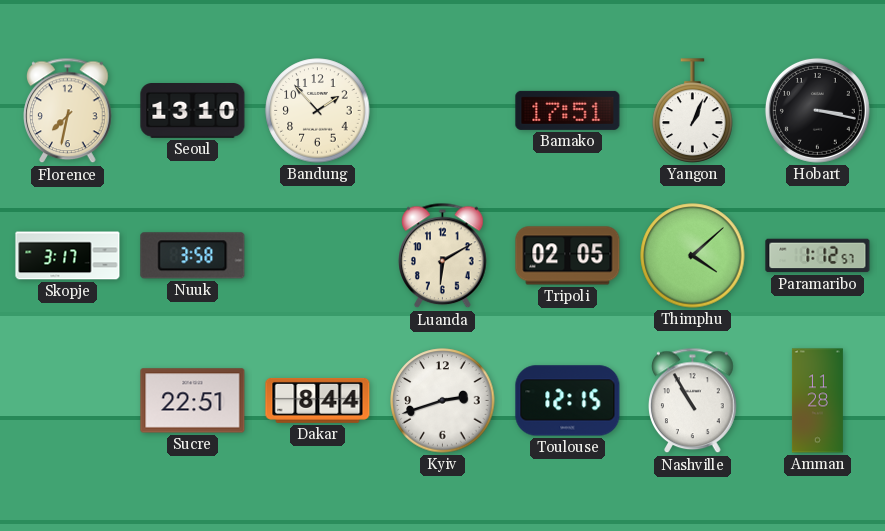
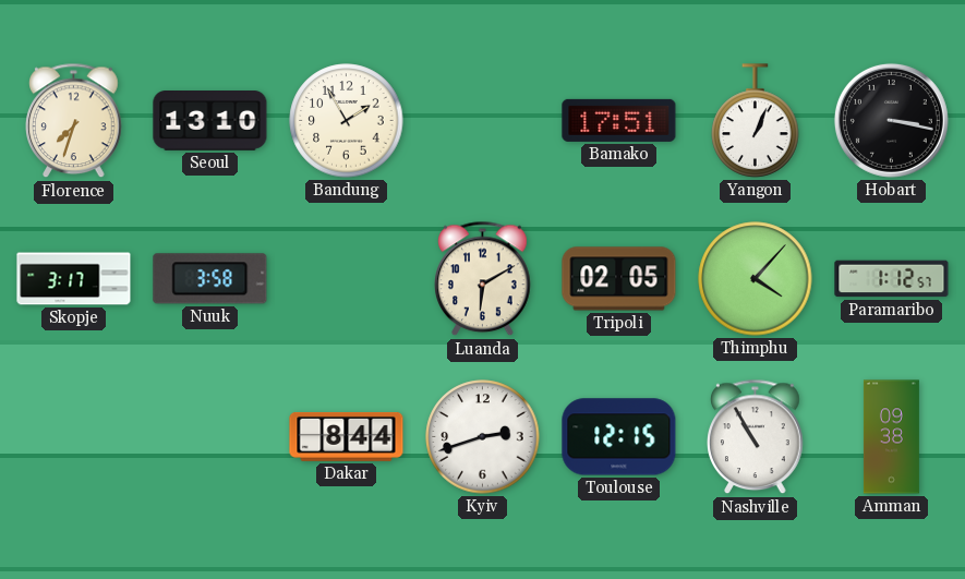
Florence: 7:32 -> 7:33 (74, 121)
Bandung: 1:53 -> 1:55 (347, 121)
Thimphu: 4:08 -> 4:07 (756, 279)
Sucre: 22:51 -> none (193, 401)
Amman: 11:28 -> 09:38 (891, 437)
